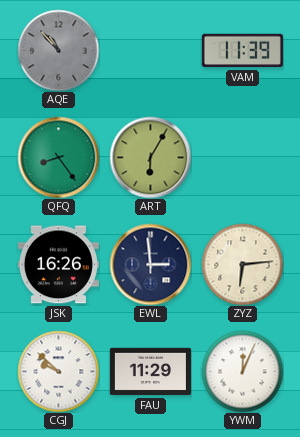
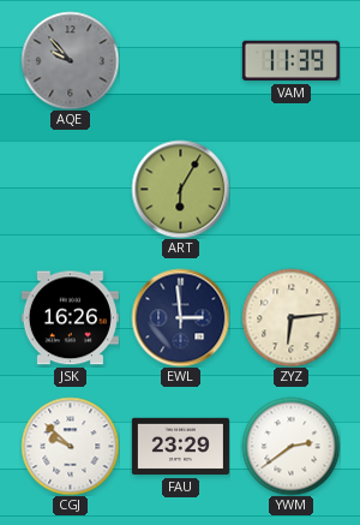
AQE: 10:53 -> 9:53 (70, 60)
QFQ: 8:24 -> none (58, 157)
FAU: 11:29 -> 23:29 (180, 447)
YWM: 12:04 -> 2:39 (290, 446)
